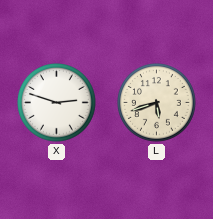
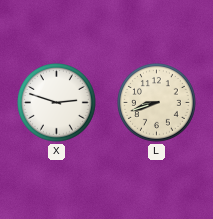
L: 5:42 -> 8:42 (157, 103)
